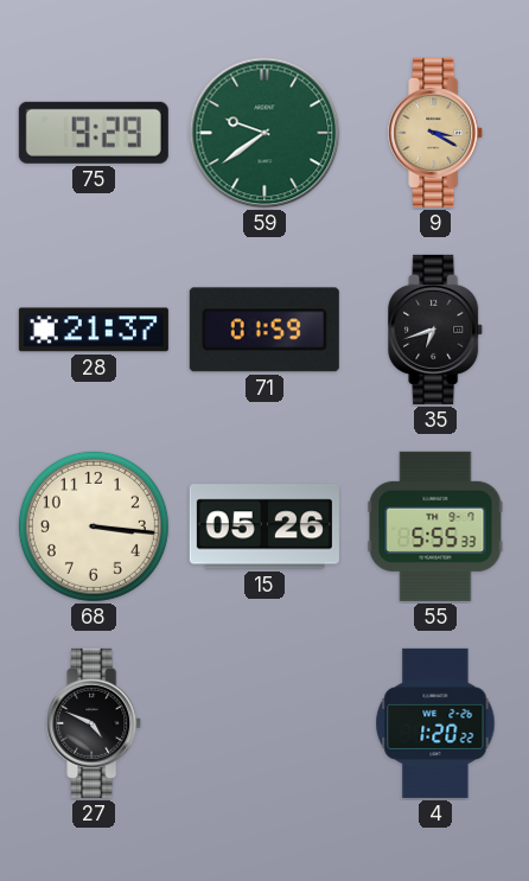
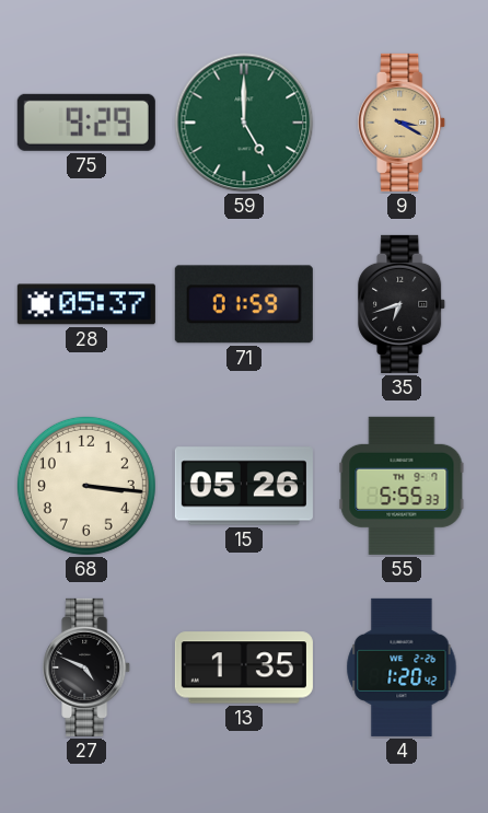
59: 9:39 -> 5:00 (244, 123)
28: 21:37 -> 05:37 (86, 304)
13: none -> 1:35 (244, 667)
4: 1:20:22 -> 1:20:42 (402, 667)
